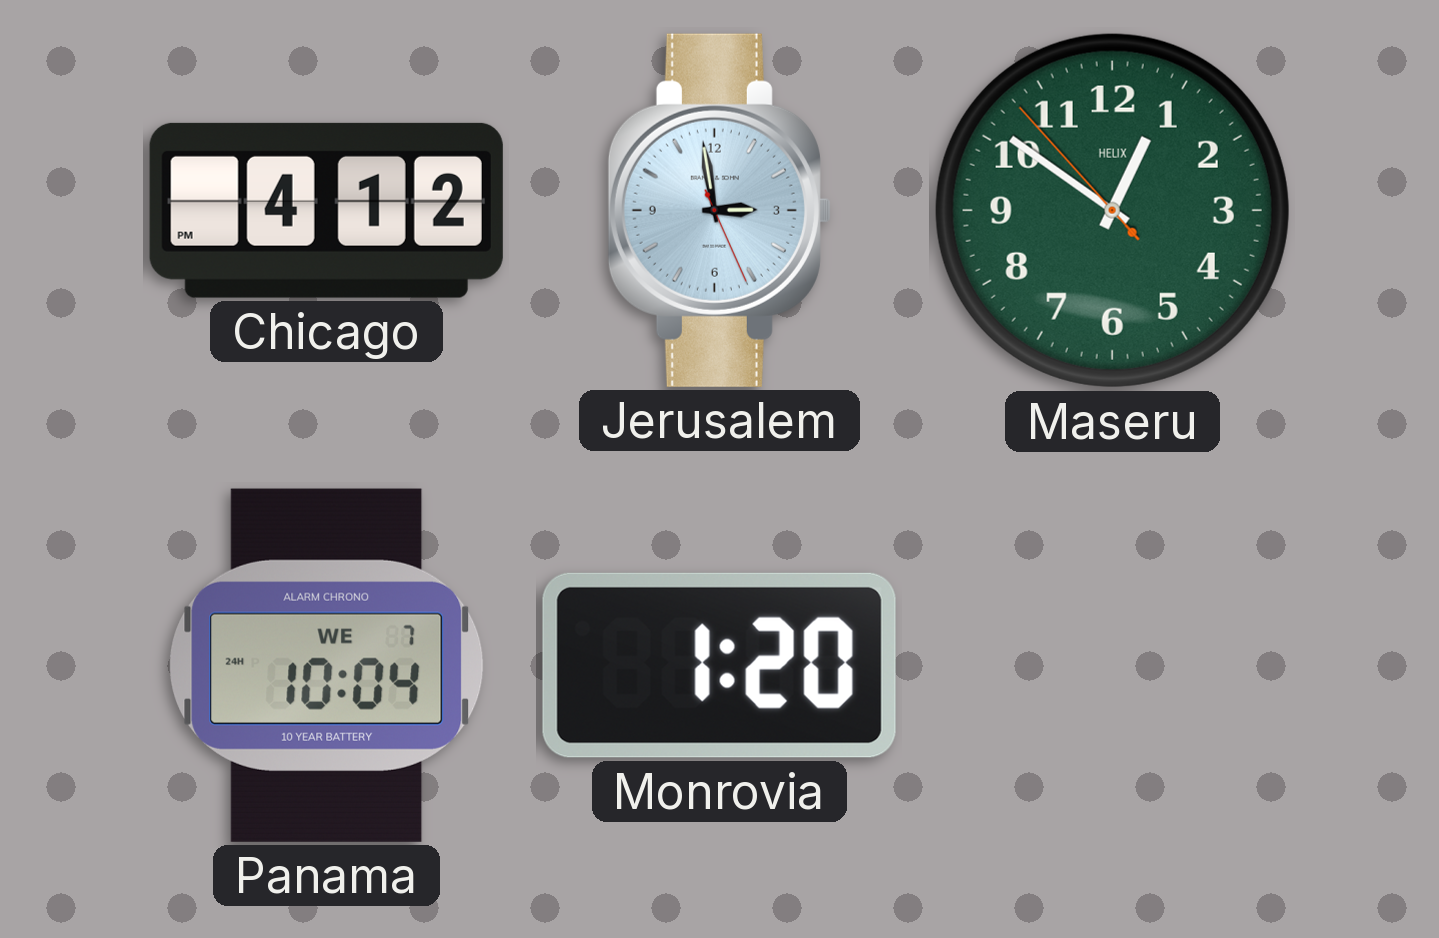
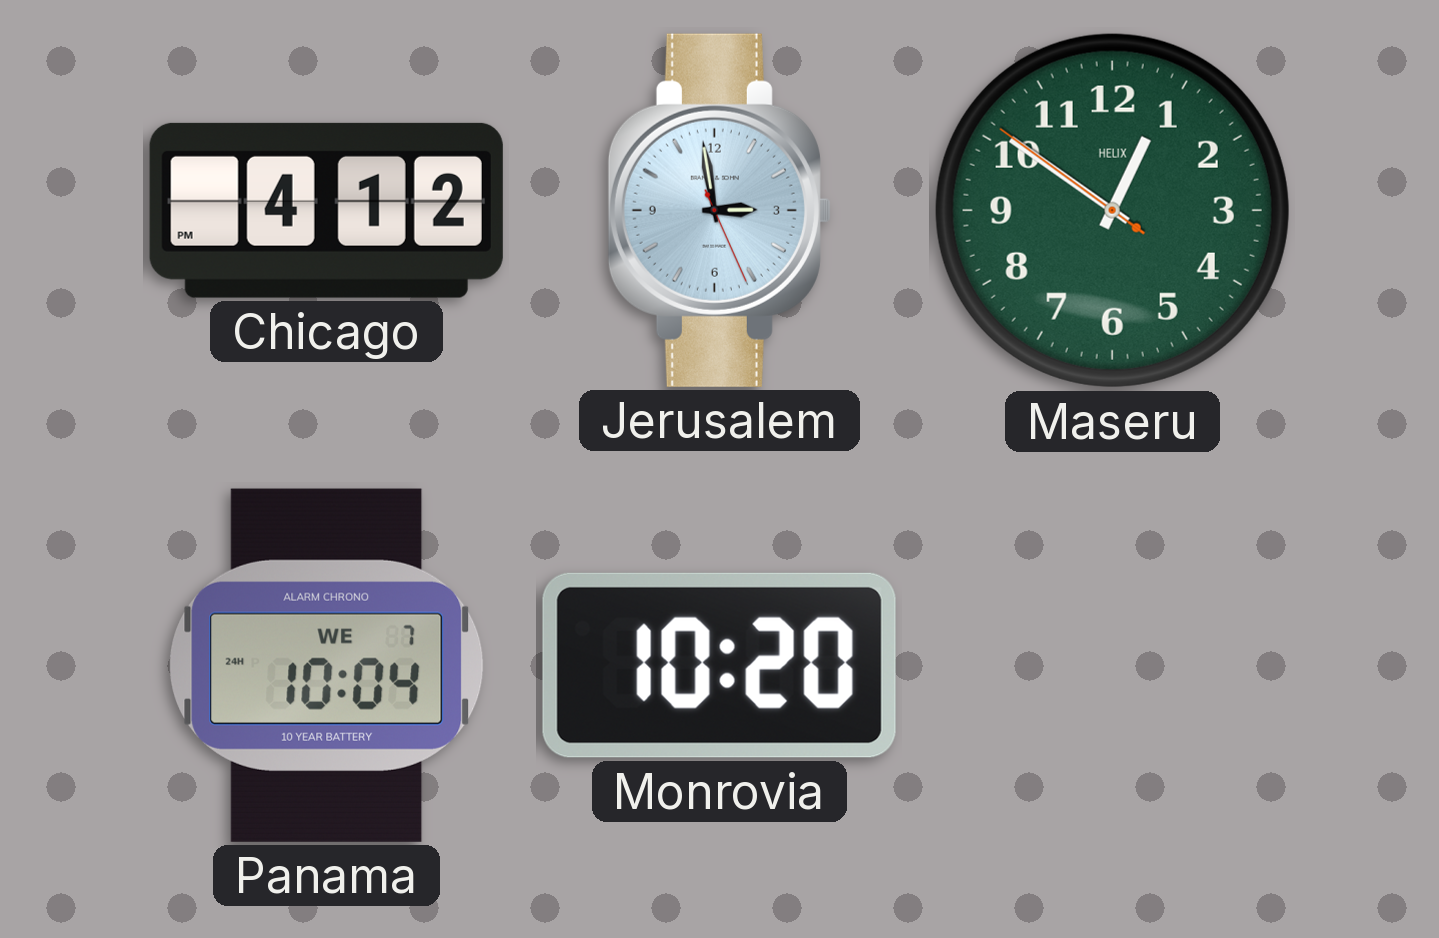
Maseru: 12:50:53 -> 12:50:51 (1112, 210)
Monrovia: 1:20 -> 10:20 (719, 665)
